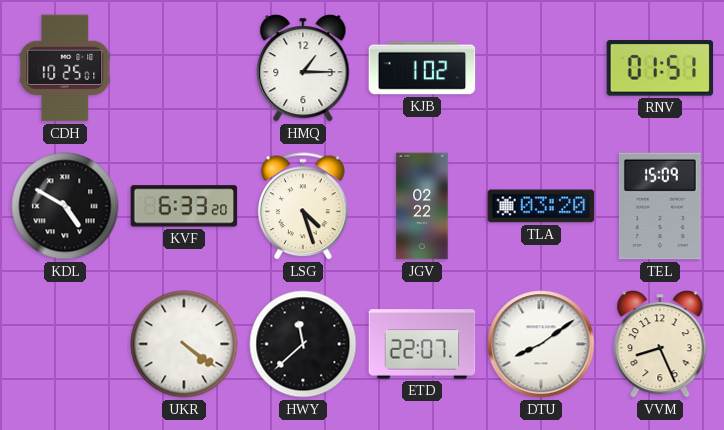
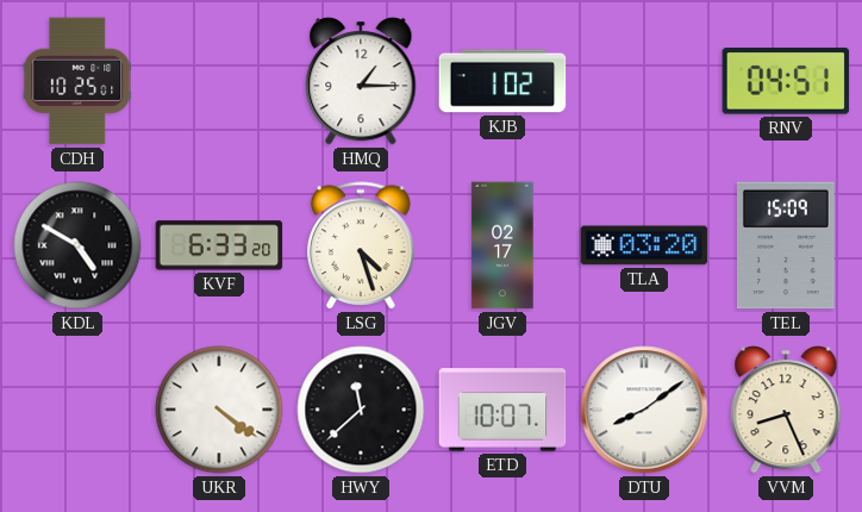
RNV: 01:51 -> 04:51 (786, 81)
JGV: 02:22 -> 02:17 (502, 245)
ETD: 22:07 -> 10:07 (502, 410)
